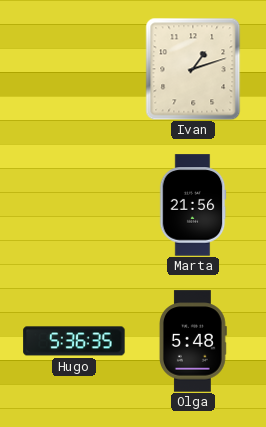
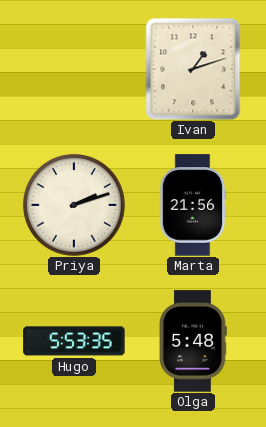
Priya: none -> 2:12 (74, 205)
Hugo: 5:36 -> 5:53 (74, 341)
